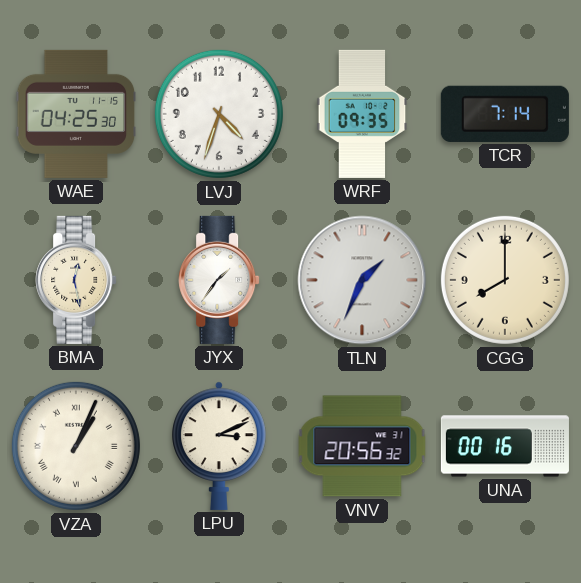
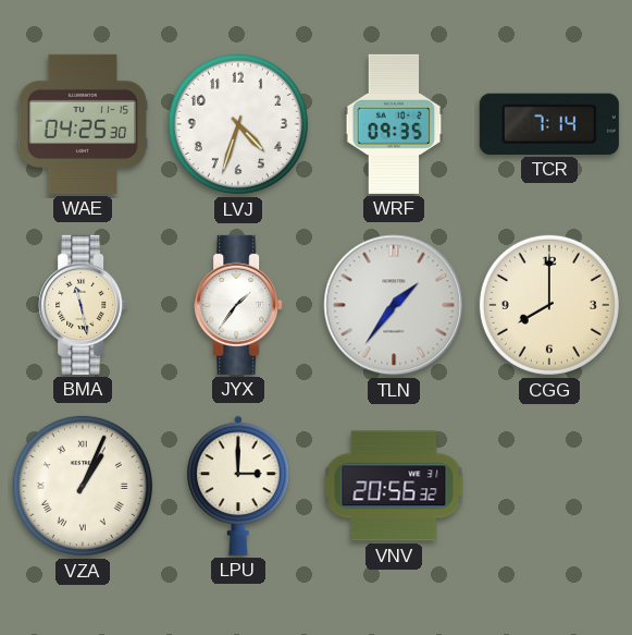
BMA: 12:28 -> 11:28 (83, 305)
TLN: 1:34 -> 1:36 (394, 305)
LPU: 3:11 -> 3:00 (238, 486)
UNA: 00:16 -> none (505, 446)
